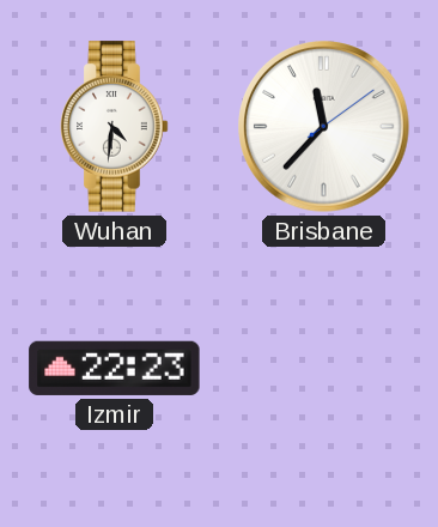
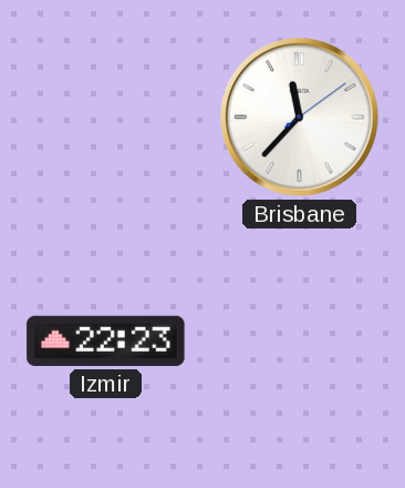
Wuhan: 4:31 -> none (115, 127)
